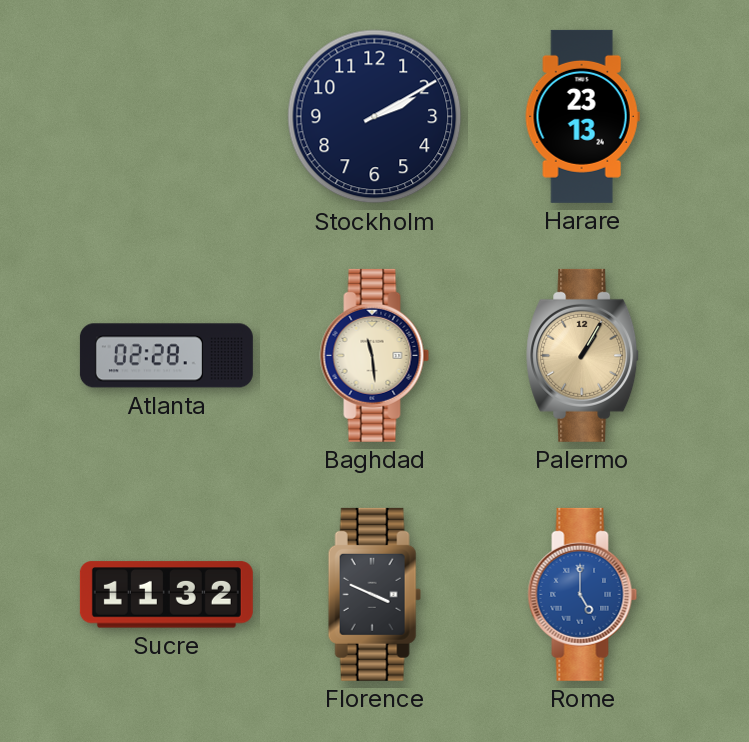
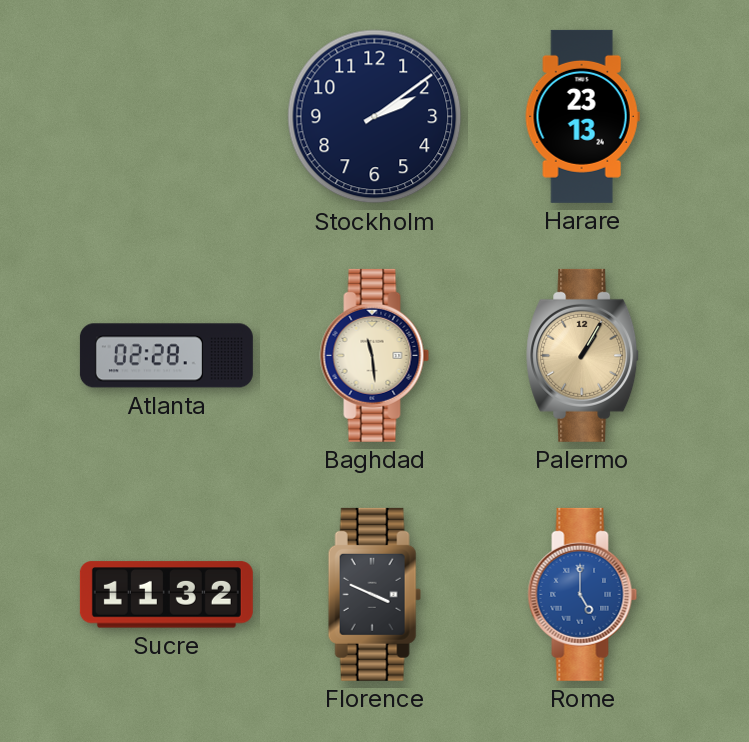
Stockholm: 2:10 -> 2:09 (375, 117)
